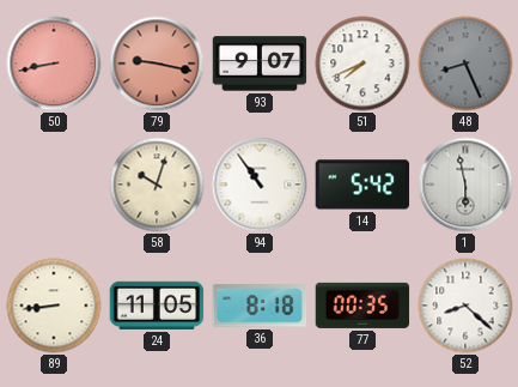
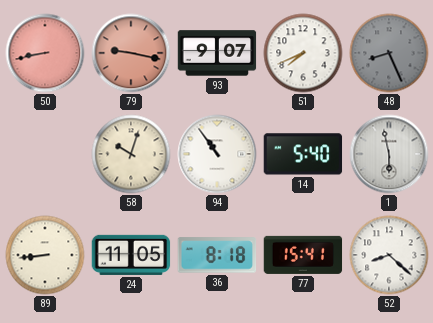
14: 5:42 -> 5:40 (303, 154)
77: 00:35 -> 15:41 (303, 255)
